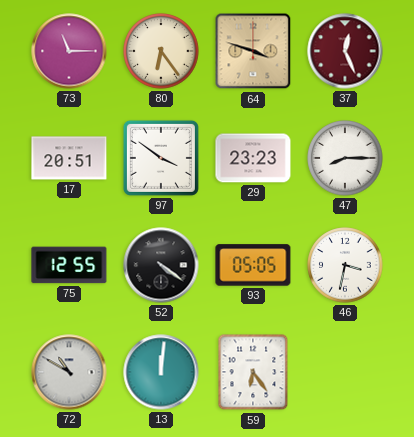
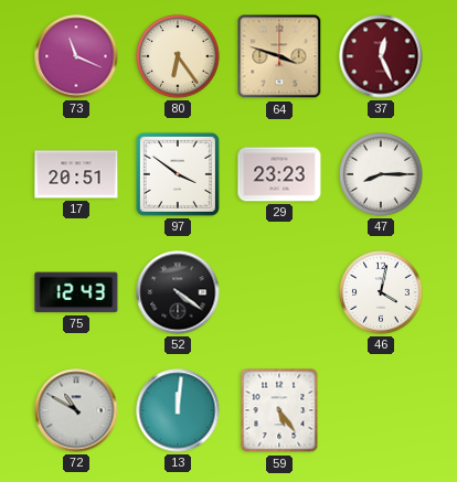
73: 11:15 -> 11:19 (76, 56)
75: 12:55 -> 12:43 (76, 292)
93: 05:05 -> none (253, 265)
46: 3:32 -> 4:02 (381, 292)
59: 6:24 -> 5:24 (279, 410)
